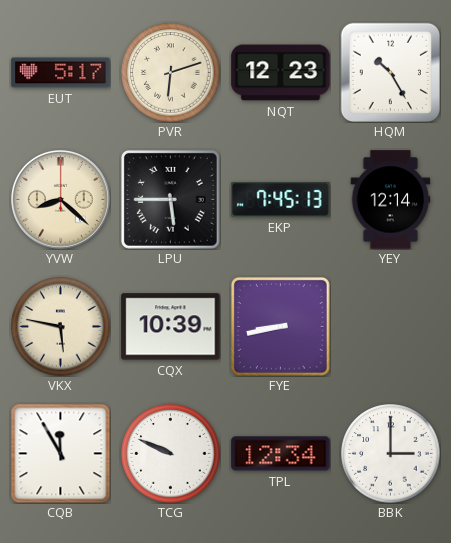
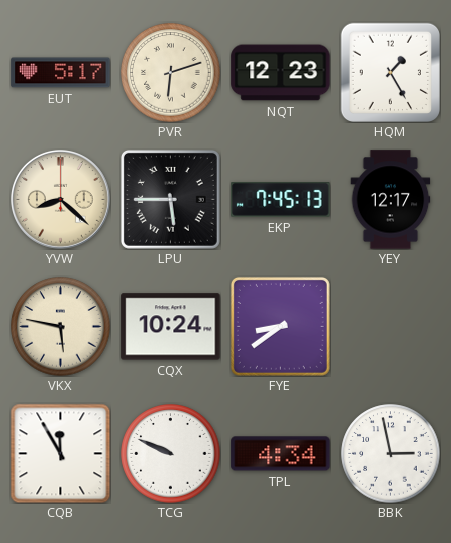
HQM: 10:25 -> 1:25 (390, 72)
YEY: 12:14 -> 12:17 (391, 200)
CQX: 10:39 -> 10:24 (171, 327)
FYE: 8:43 -> 8:39 (280, 326)
TPL: 12:34 -> 4:34 (281, 454)
BBK: 3:00 -> 2:58 (391, 454)
